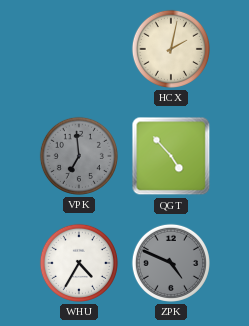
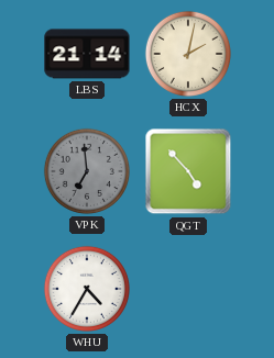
LBS: none -> 21:14 (87, 54)
ZPK: 4:49 -> none (171, 263)
